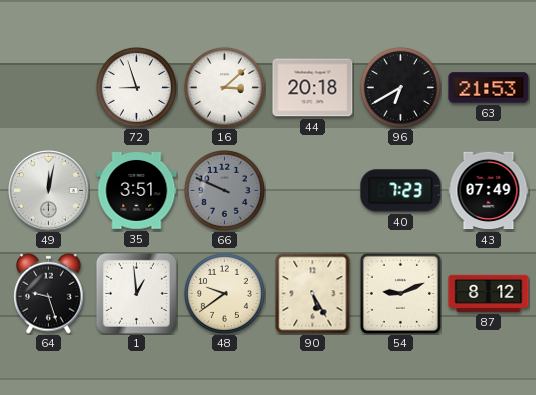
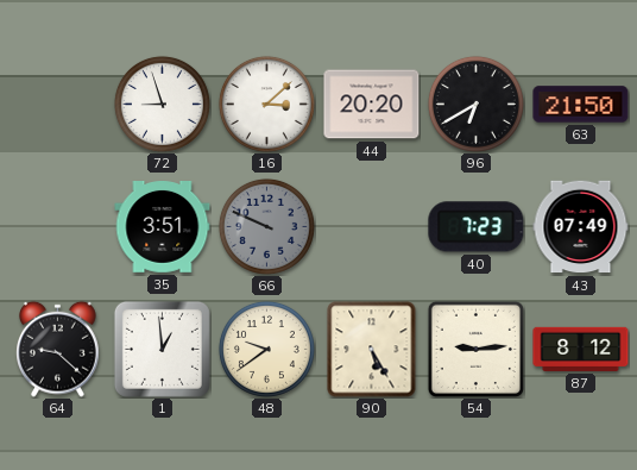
44: 20:18 -> 20:20 (372, 105)
63: 21:53 -> 21:50 (581, 105)
49: 12:02 -> none (49, 191)
64: 9:27 -> 9:22 (58, 349)
54: 9:11 -> 9:14 (475, 349)
